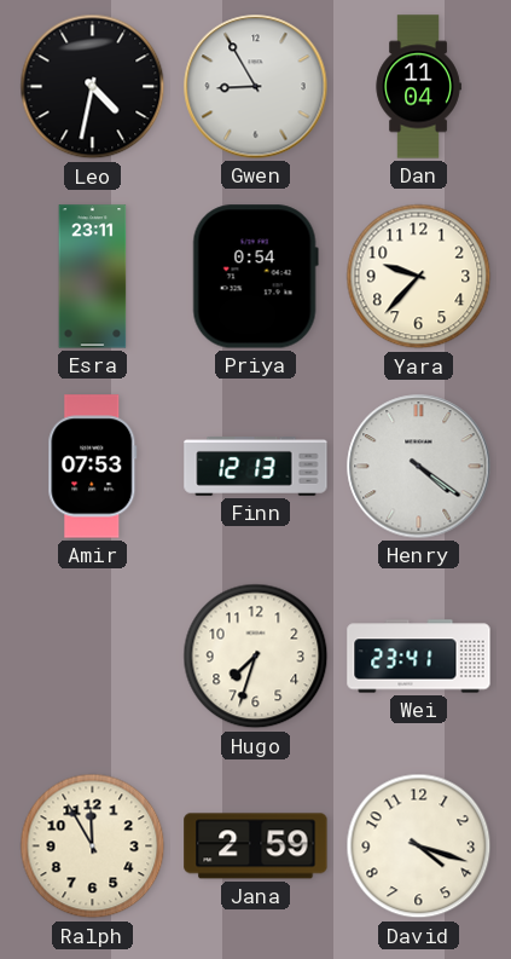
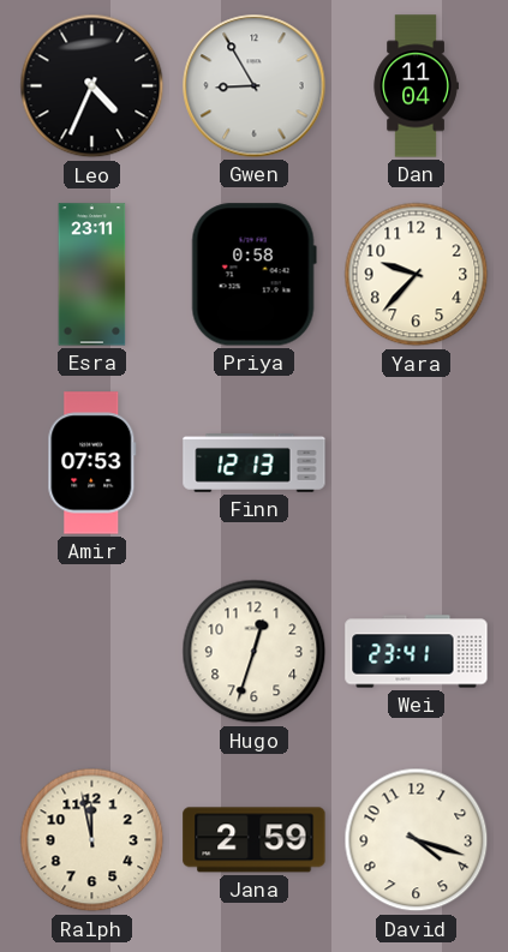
Leo: 4:32 -> 4:34 (92, 86)
Priya: 0:54 -> 0:58 (253, 275)
Henry: 4:21 -> none (419, 467)
Hugo: 7:33 -> 12:33 (255, 652)
Ralph: 11:55 -> 11:58 (92, 840)
